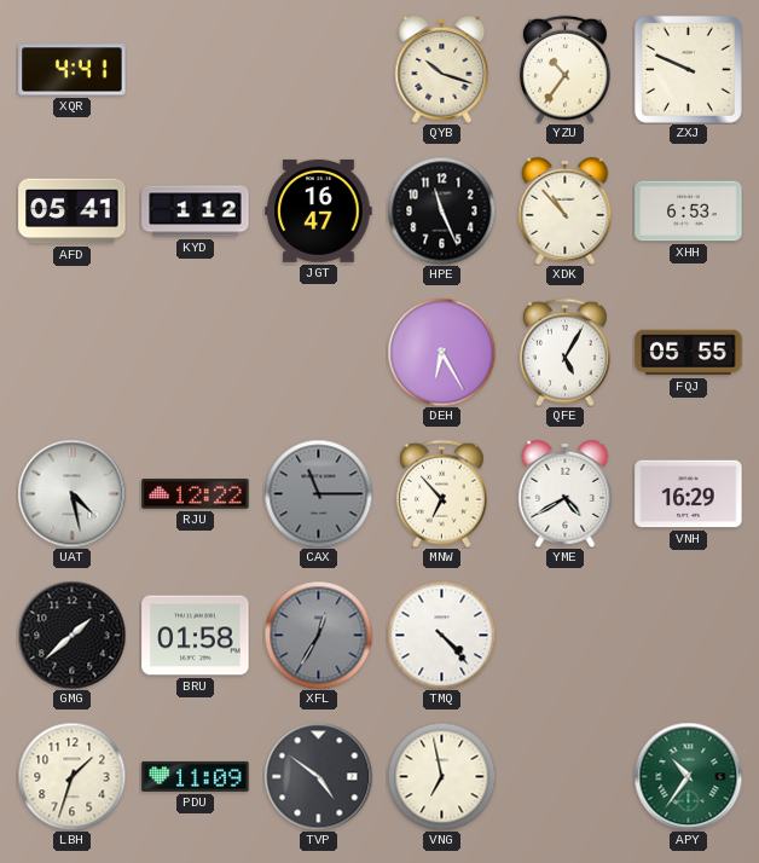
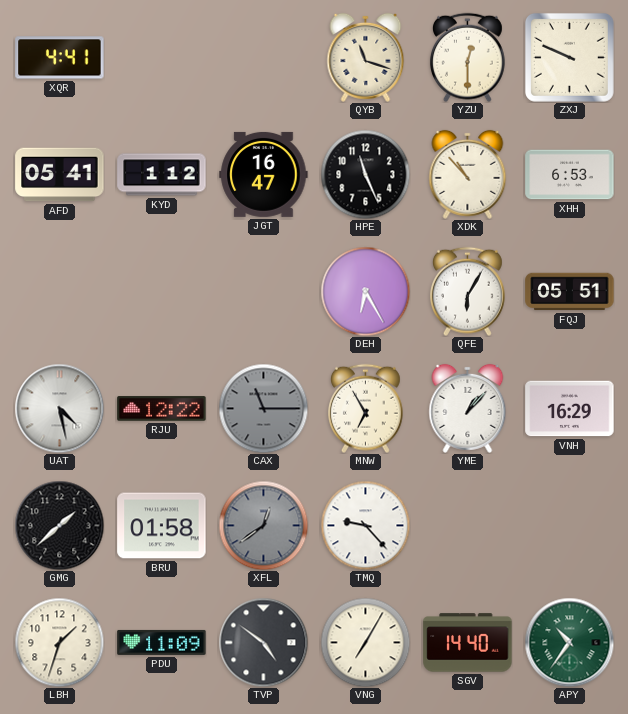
QYB: 10:18 -> 11:18 (366, 57)
YZU: 10:36 -> 12:30 (467, 57)
QFE: 5:05 -> 6:05 (467, 291)
FQJ: 05:55 -> 05:51 (570, 292)
MNW: 6:53 -> 6:55 (365, 408)
YME: 4:40 -> 1:07 (468, 408)
XFL: 12:35 -> 12:39 (263, 525)
TMQ: 4:23 -> 9:23 (365, 525)
VNG: 6:58 -> 7:05 (365, 642)
SGV: none -> 14:40 (468, 643)
